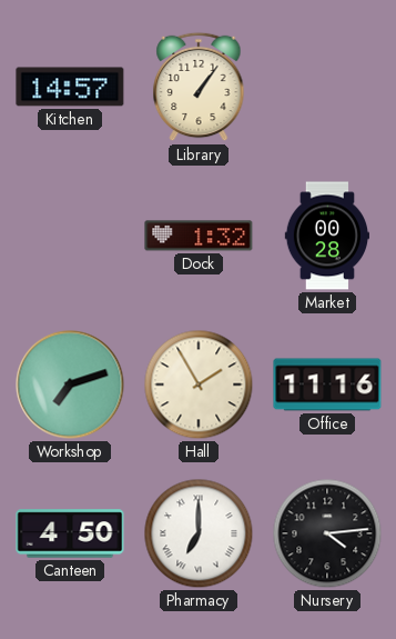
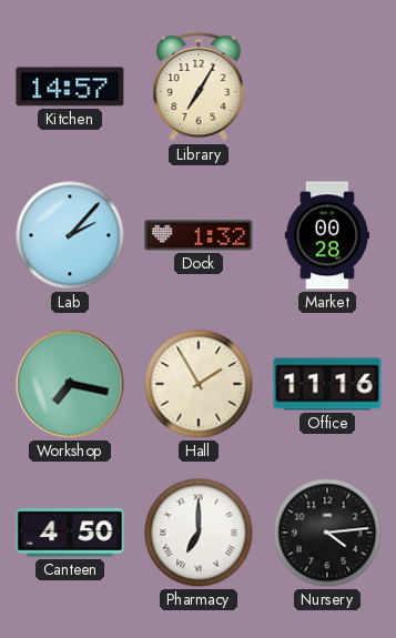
Library: 1:06 -> 7:05 (199, 87)
Lab: none -> 2:07 (70, 235)
Workshop: 7:12 -> 7:17 (70, 384)
